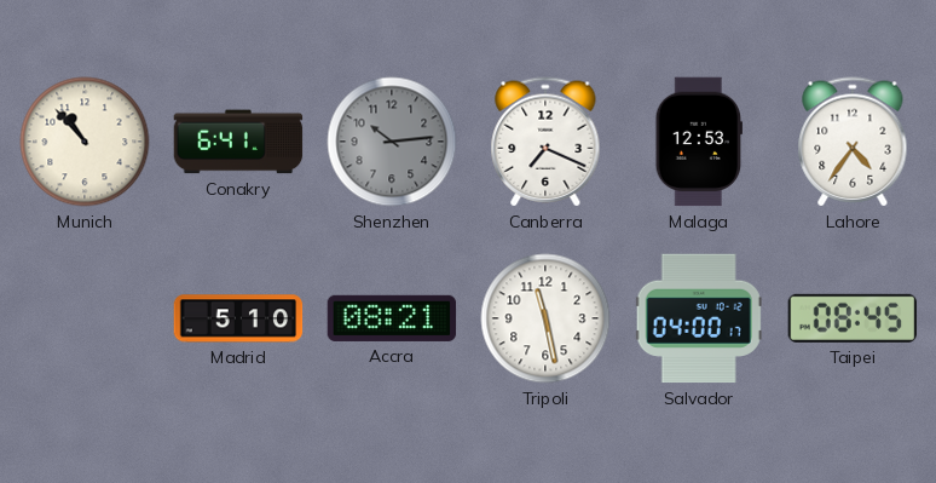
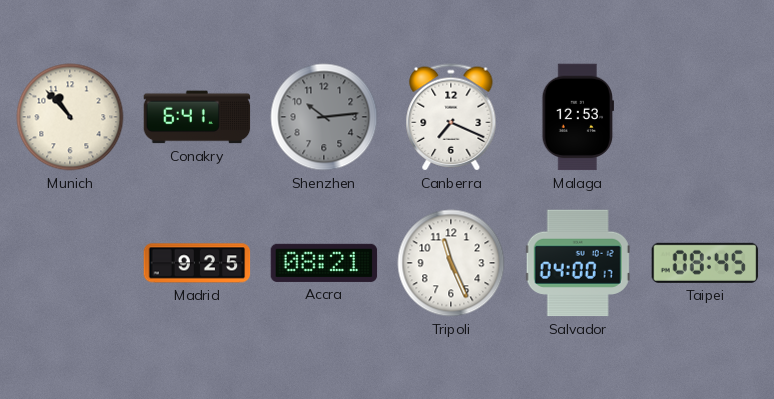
Lahore: 4:36 -> none (853, 142)
Madrid: 5:10 -> 9:25 (197, 263)
Tripoli: 11:28 -> 11:26 (451, 263)
